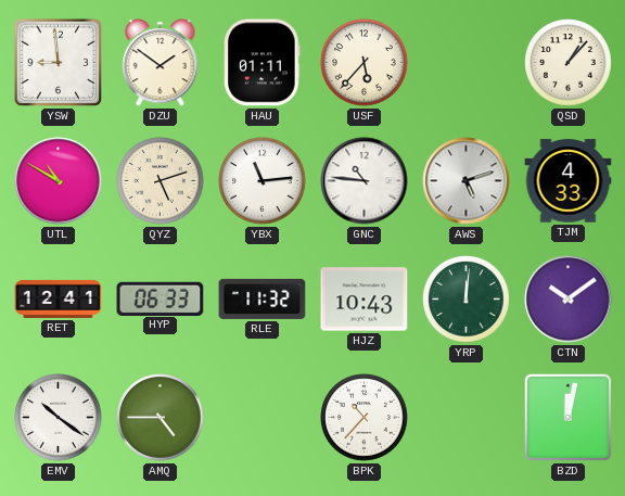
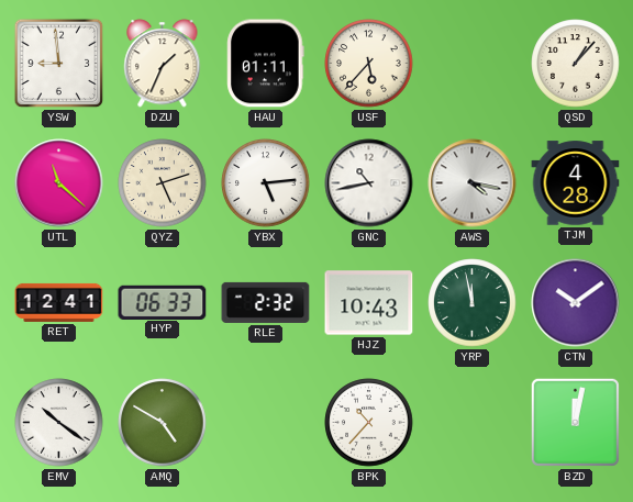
DZU: 1:51 -> 1:34 (163, 64)
UTL: 10:50 -> 11:22 (59, 183)
YBX: 11:14 -> 5:14 (266, 183)
GNC: 10:46 -> 10:43 (369, 183)
AWS: 5:12 -> 4:17 (473, 183)
TJM: 4:33 -> 4:28 (576, 183)
RLE: 11:32 -> 2:32 (266, 302)
YRP: 12:01 -> 11:58 (473, 303)
AMQ: 4:45 -> 4:50 (163, 423)
